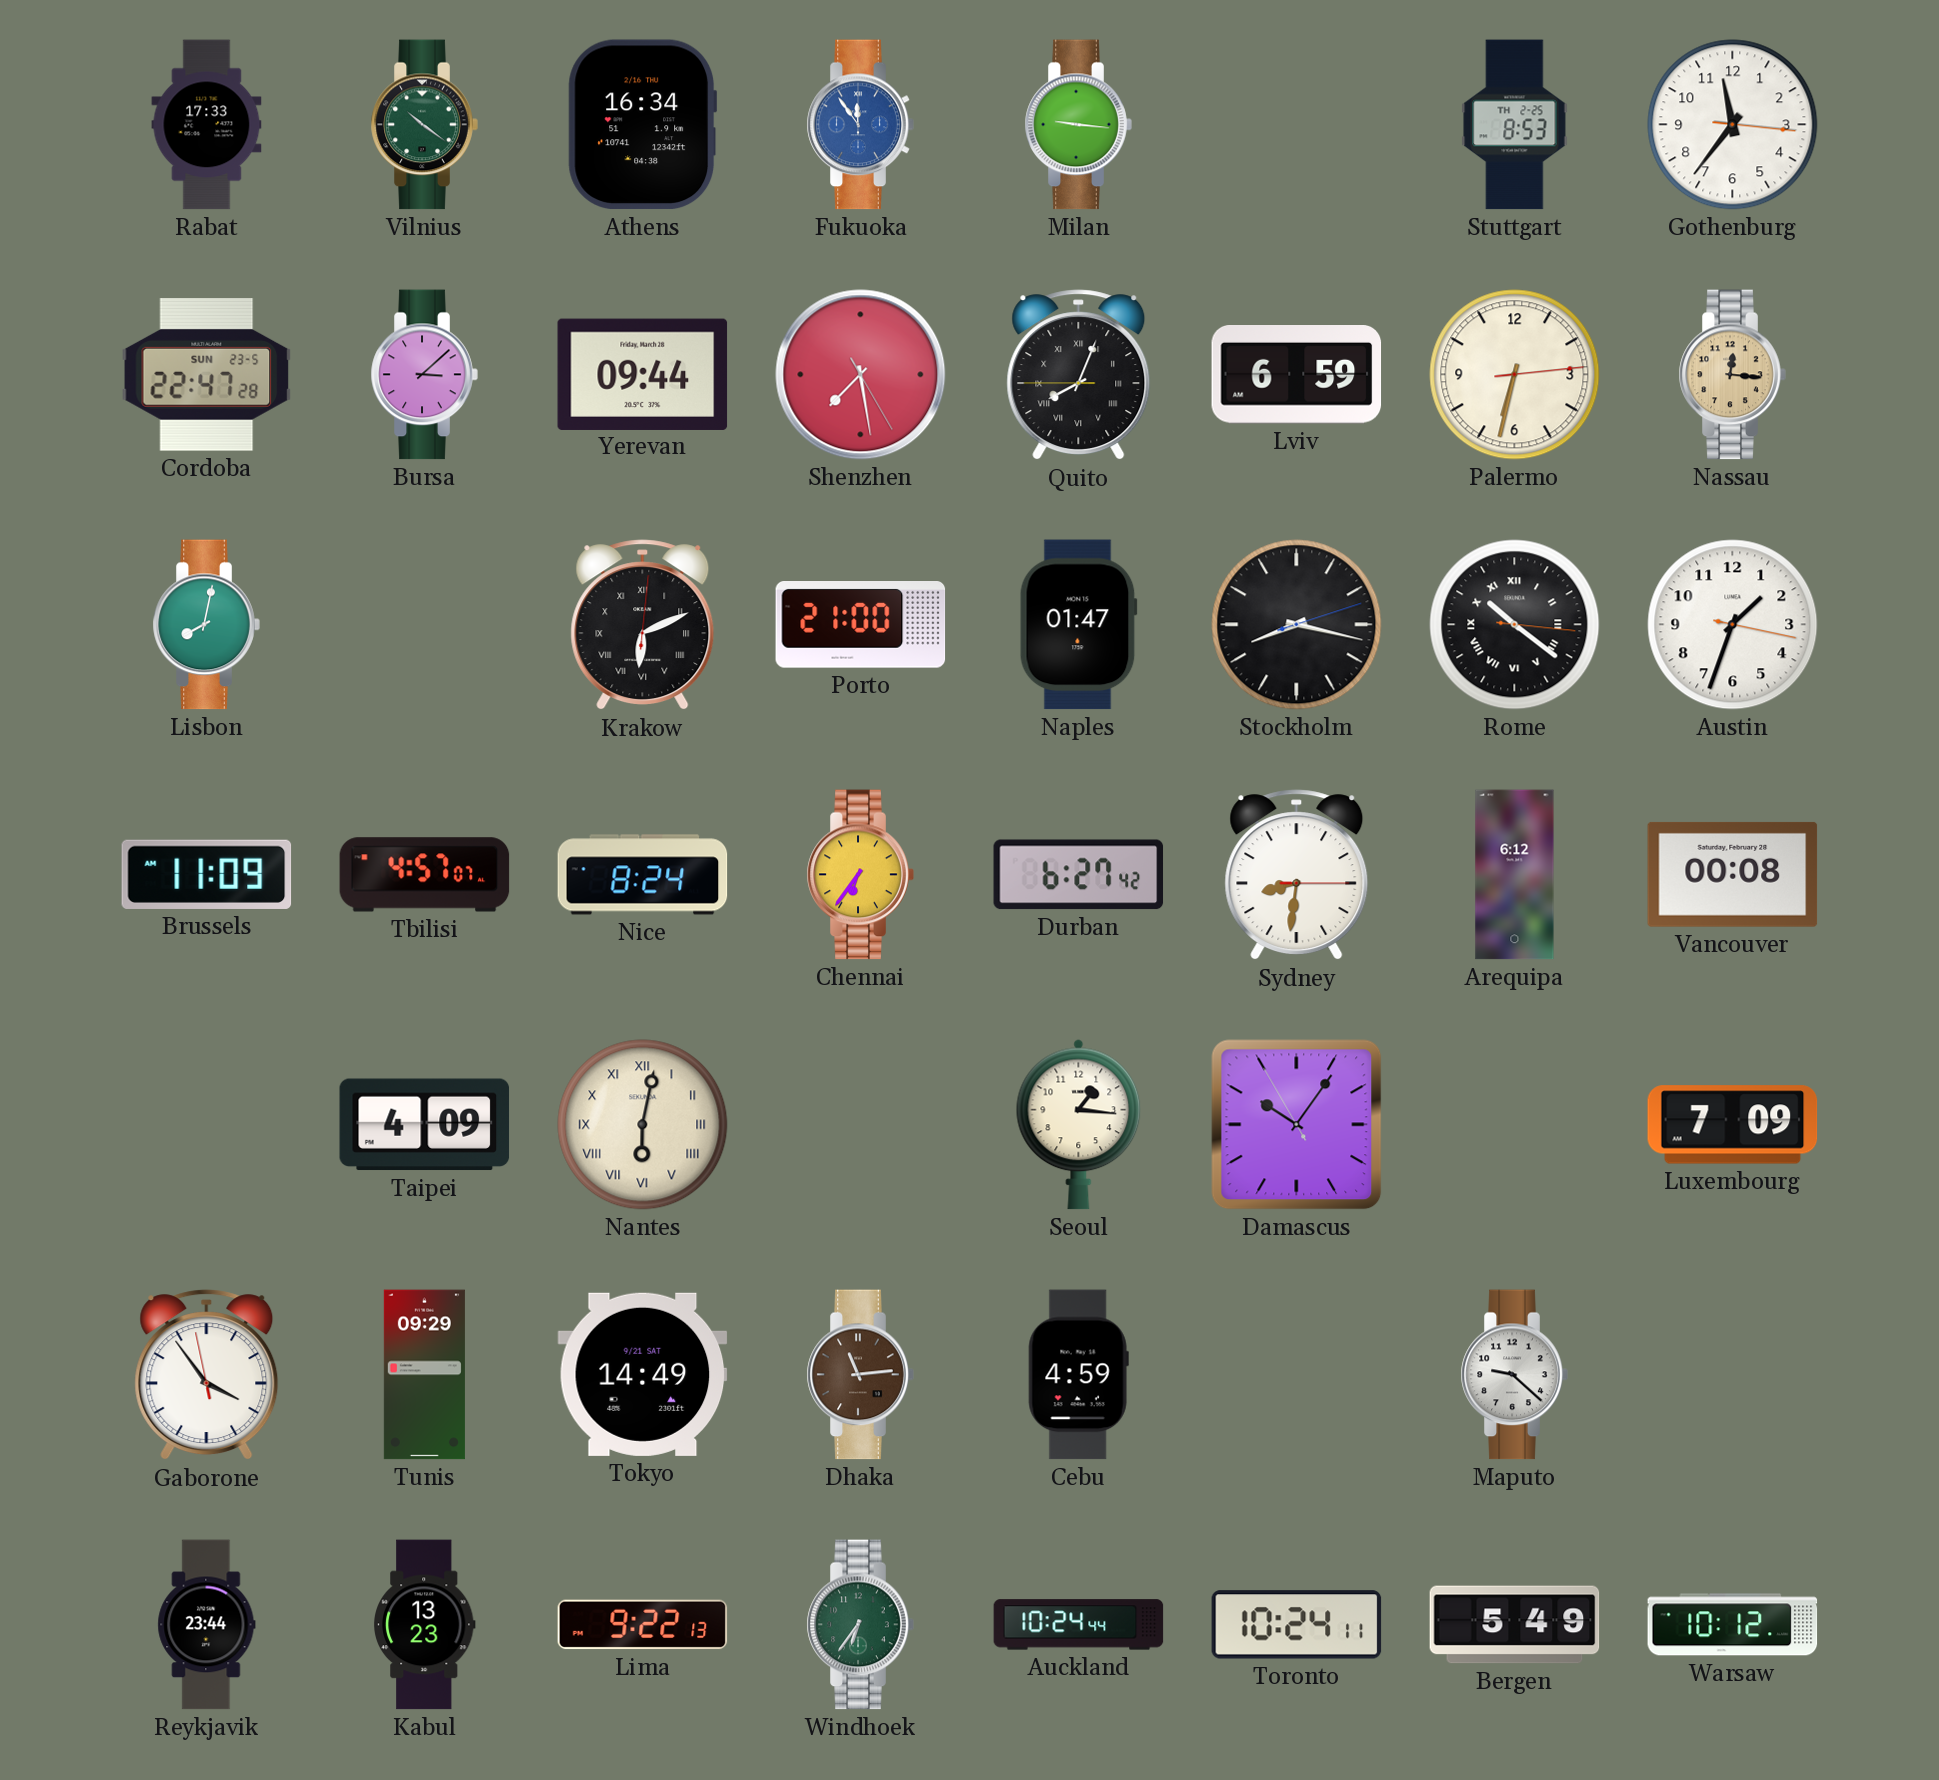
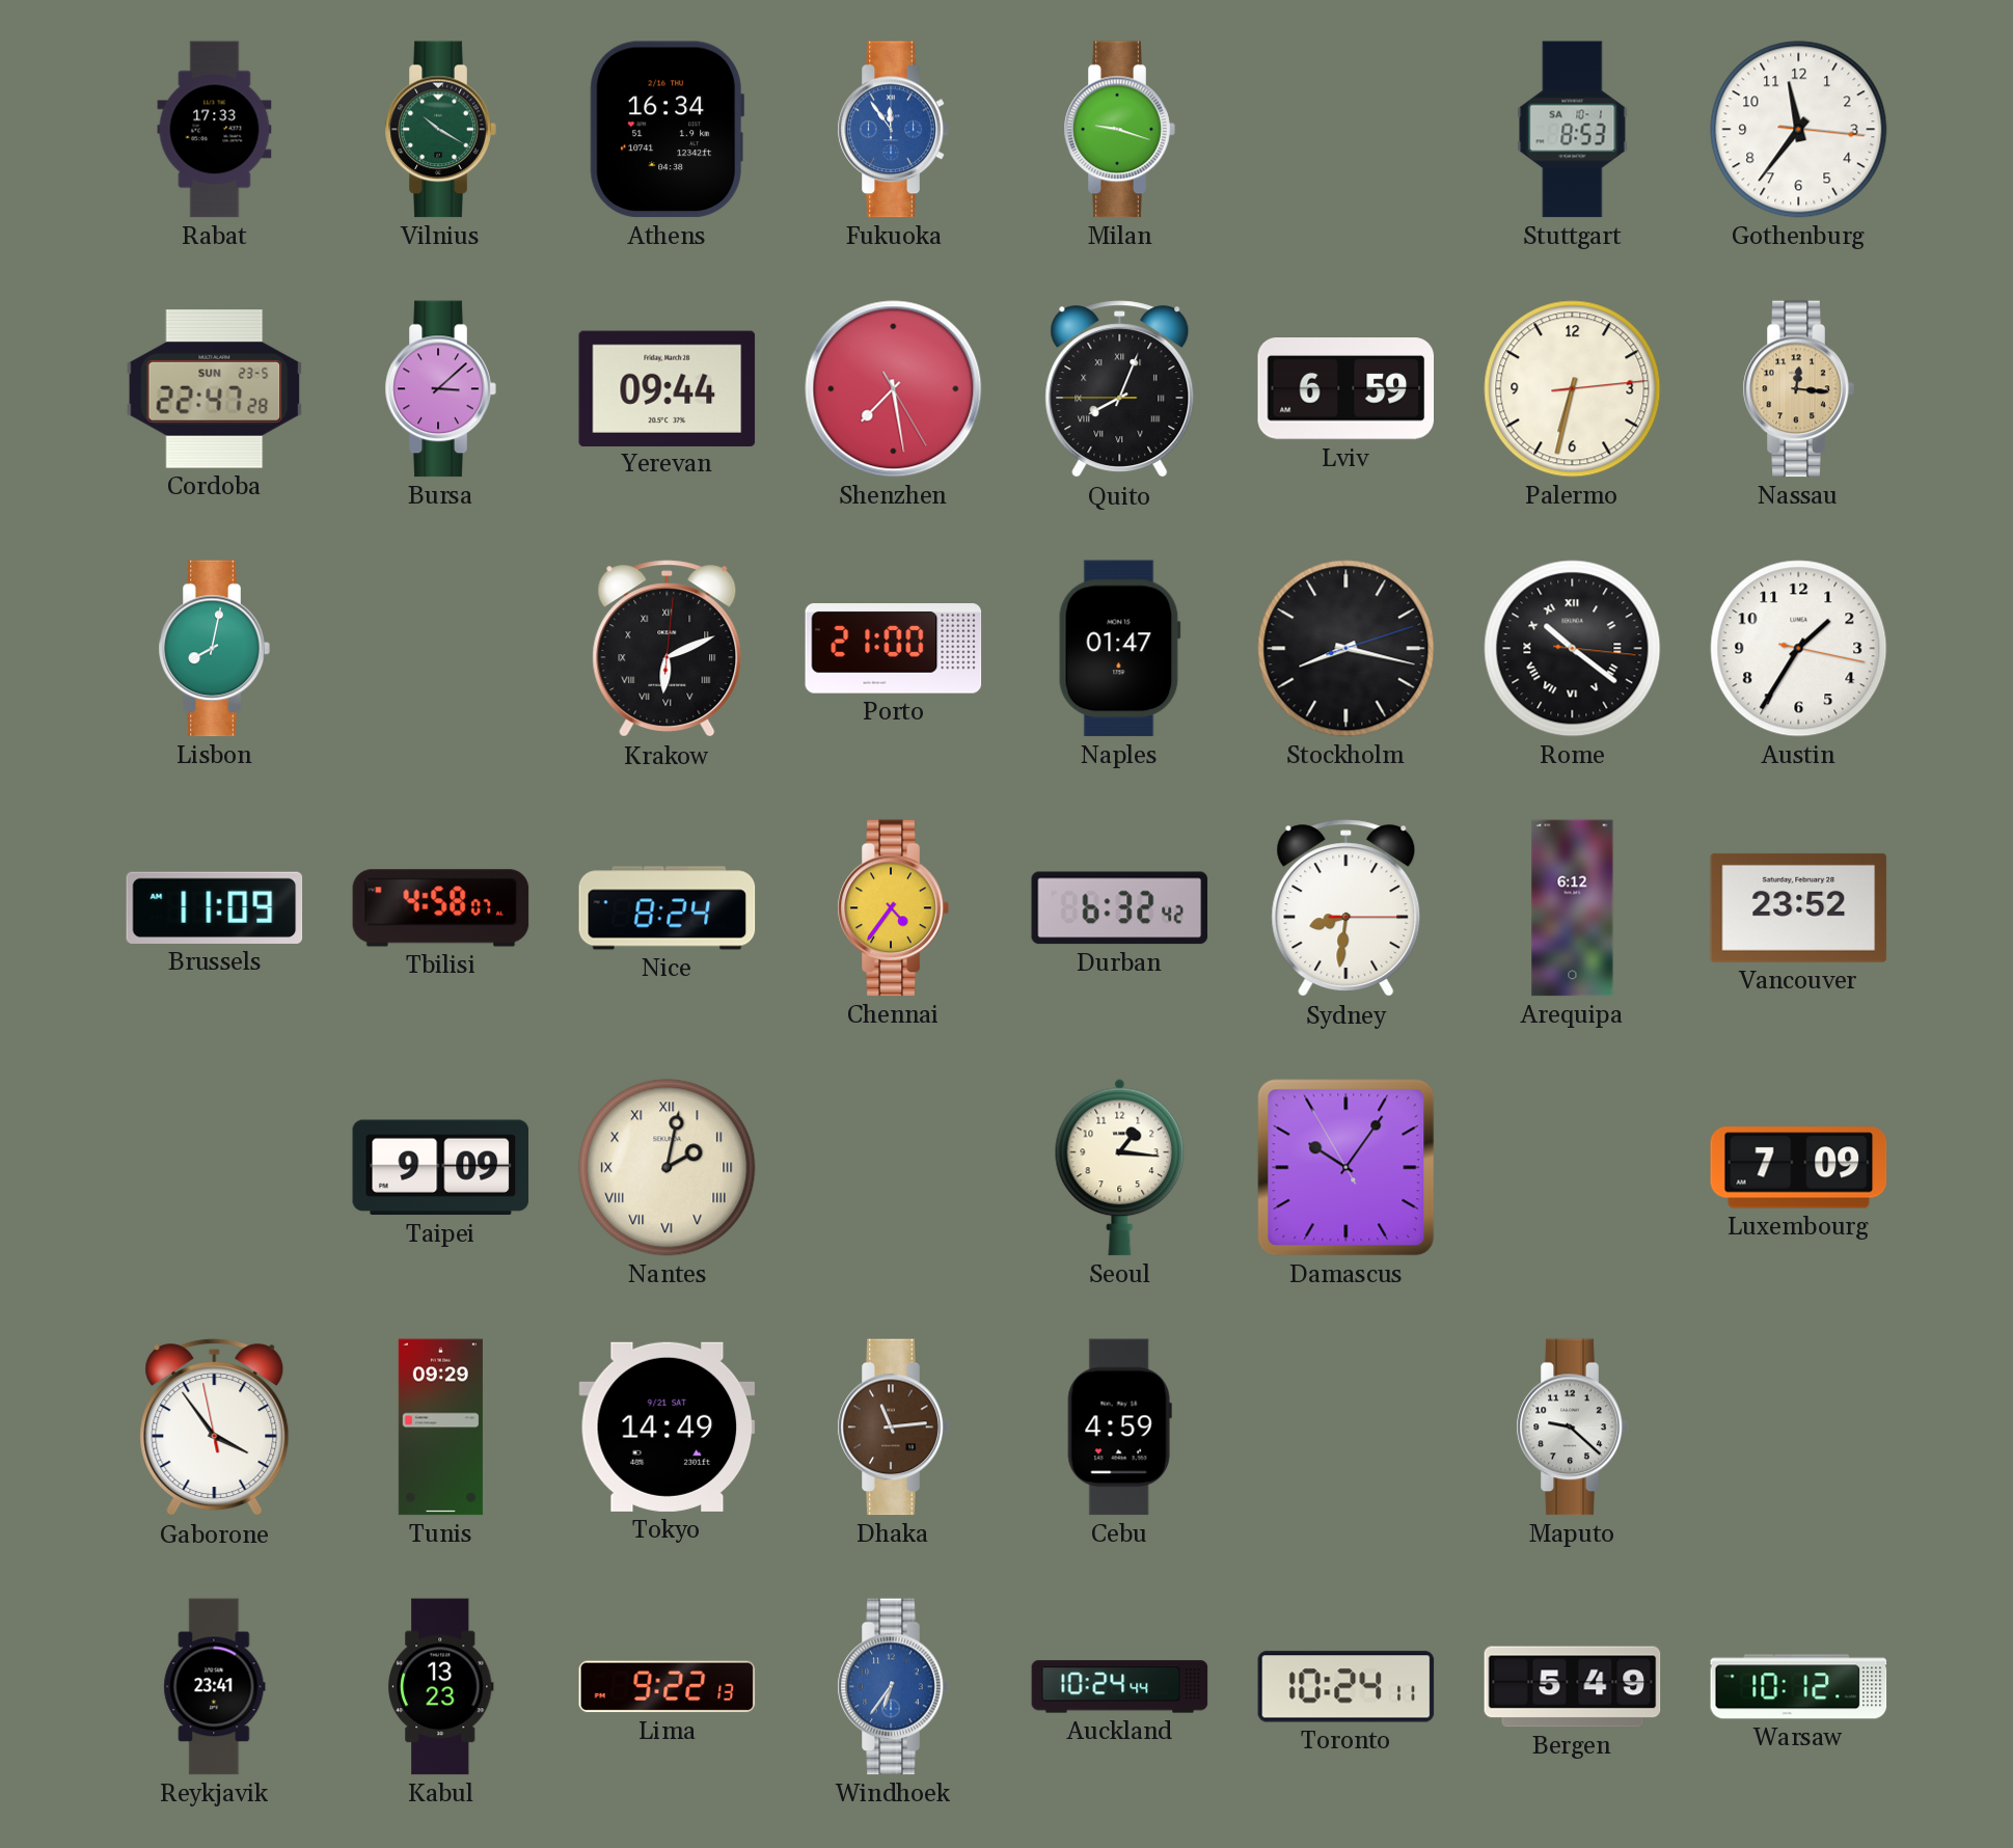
Vilnius: 10:21 -> 10:20 (440, 130)
Milan: 9:16 -> 9:18 (1119, 130)
Stuttgart date: TH 2-25 -> SA 10-1 (1573, 130)
Austin: 1:33 -> 1:35 (1799, 649)
Tbilisi: 4:57 -> 4:58 (441, 908)
Chennai: 6:36 -> 4:36 (893, 908)
Durban: 6:27 -> 6:32 (1120, 908)
Vancouver: 00:08 -> 23:52 (1799, 907)
Taipei: 4:09 -> 9:09 (441, 1168)
Nantes: 6:02 -> 2:02 (668, 1168)
Reykjavik: 23:44 -> 23:41 (215, 1687)
Windhoek dial: green -> blue (893, 1687)
